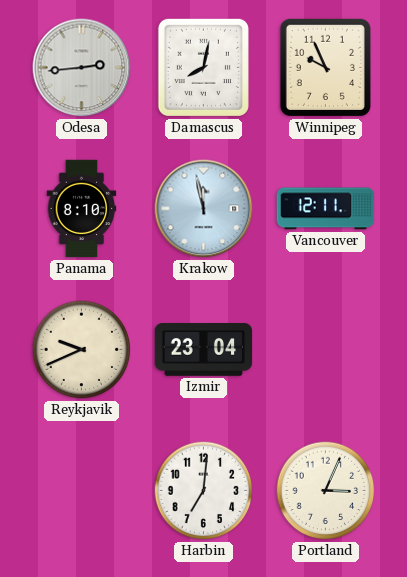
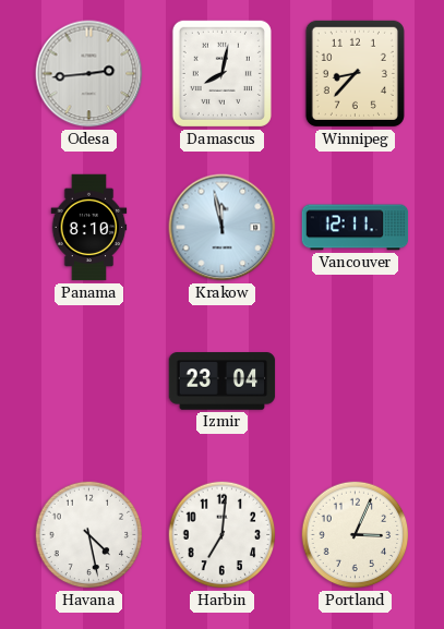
Winnipeg: 9:56 -> 8:37 (355, 73)
Reykjavik: 9:41 -> none (82, 350)
Havana: none -> 4:28 (89, 535)
